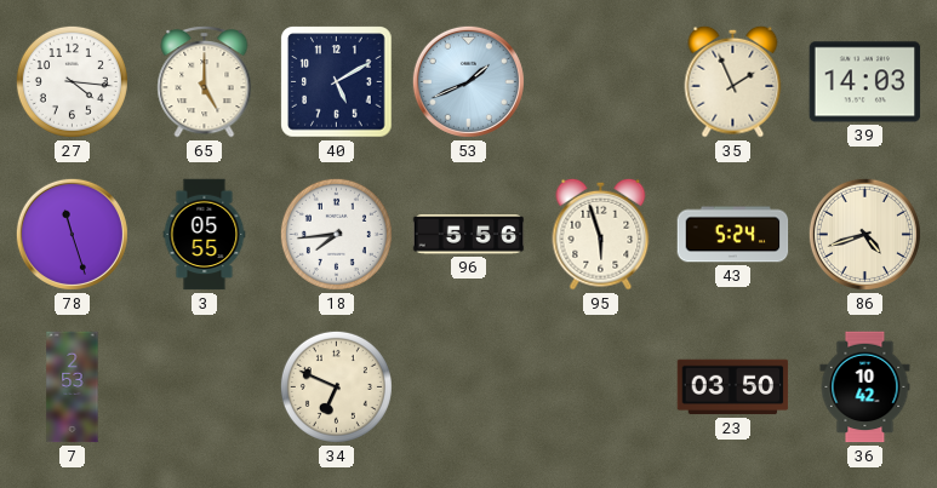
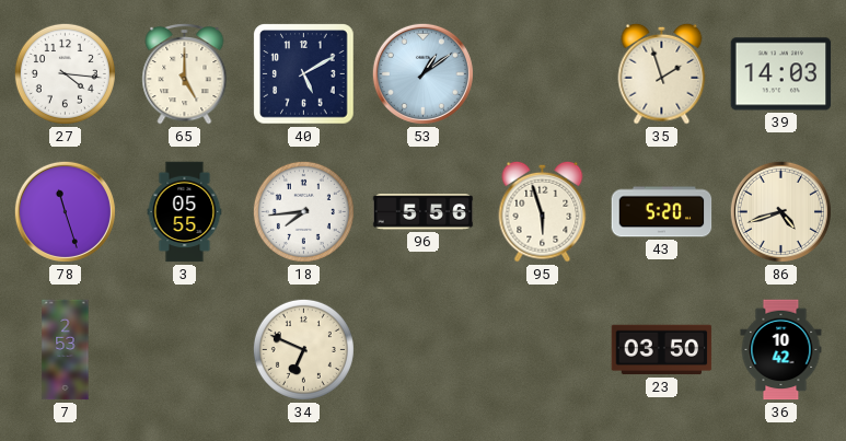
53: 1:41 -> 1:09 (422, 73)
35: 1:56 -> 1:57 (662, 73)
43: 5:24 -> 5:20 (662, 212)
